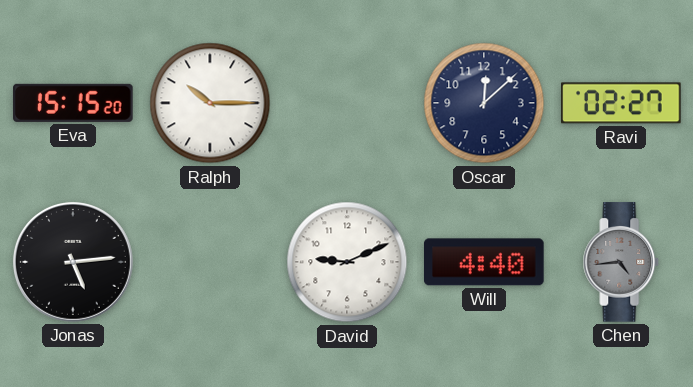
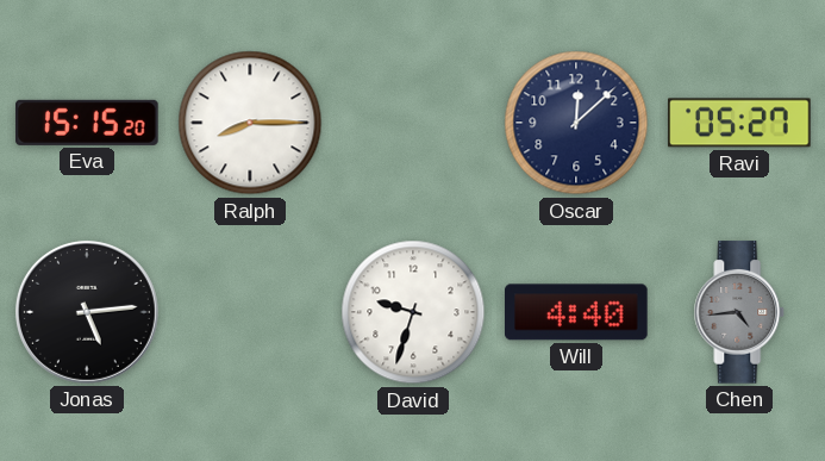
Ralph: 10:15 -> 8:15 (250, 123)
Ravi: 02:27 -> 05:27 (739, 123)
David: 9:11 -> 9:33 (413, 312)
